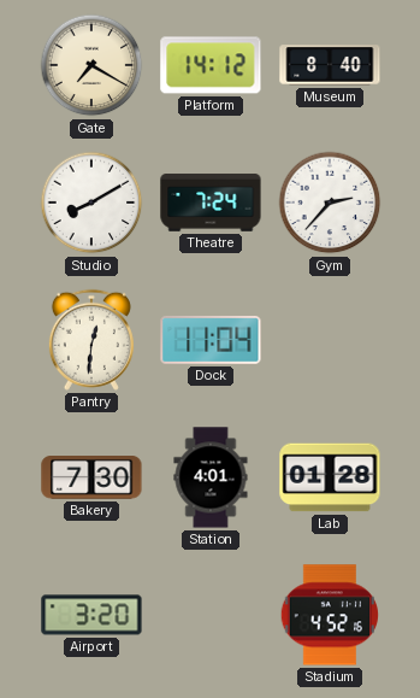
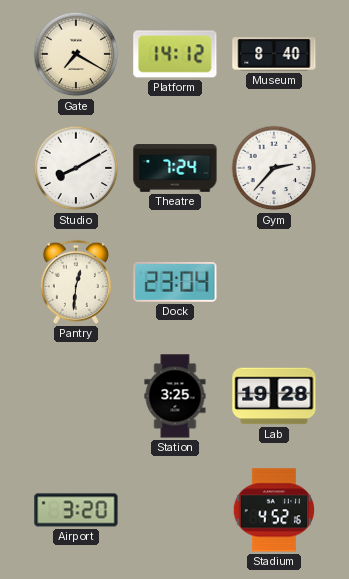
Dock: 11:04 -> 23:04 (175, 282)
Bakery: 7:30 -> none (91, 479)
Station: 4:01 -> 3:25 (175, 396)
Lab: 01:28 -> 19:28 (274, 396)
